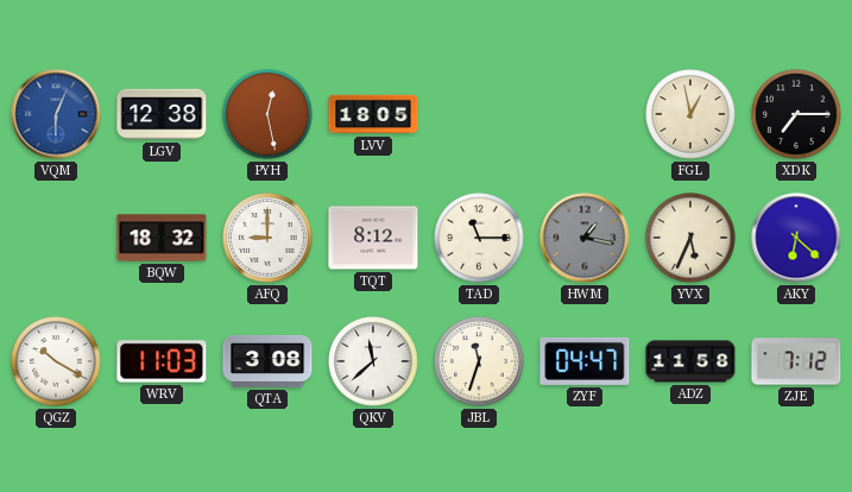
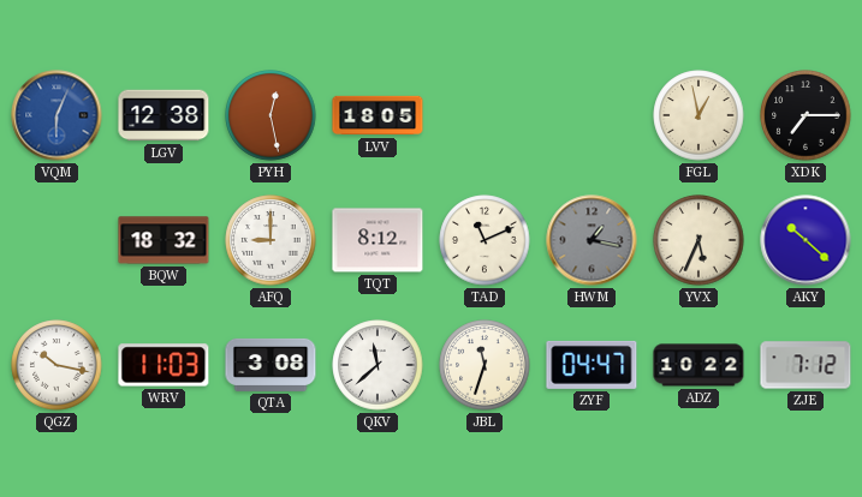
TAD: 11:15 -> 11:11 (484, 240)
AKY: 6:22 -> 10:22 (805, 240)
QGZ: 10:20 -> 10:17 (57, 365)
ADZ: 11:58 -> 10:22 (698, 365)
